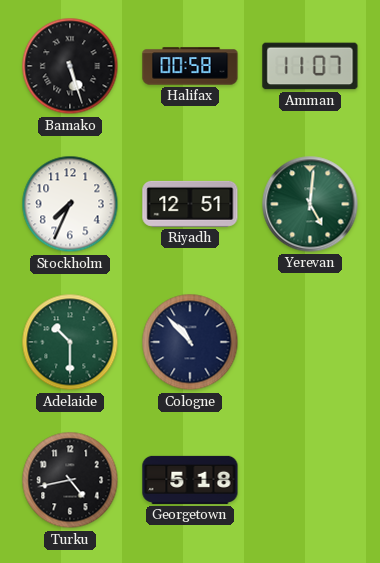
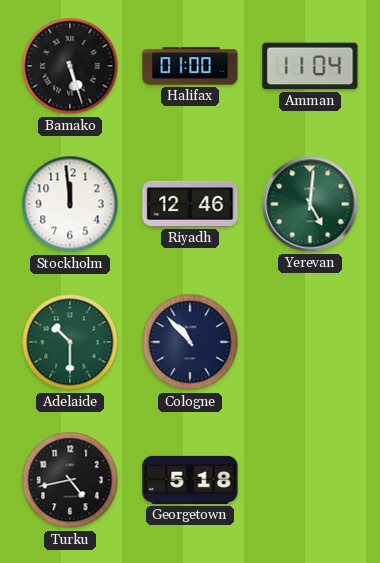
Halifax: 00:58 -> 01:00 (190, 66)
Amman: 11:07 -> 11:04 (310, 66)
Stockholm: 7:34 -> 11:59 (70, 204)
Riyadh: 12:51 -> 12:46 (190, 204)
